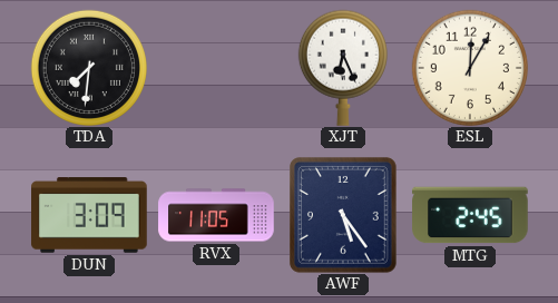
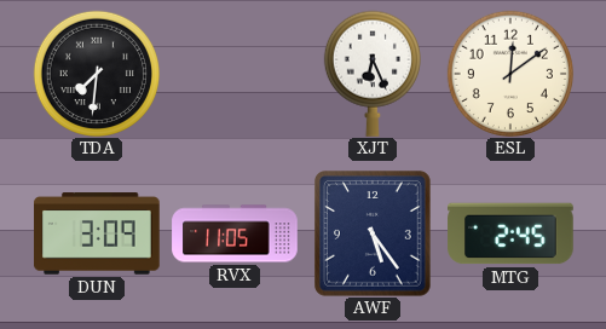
ESL: 12:05 -> 12:09 (510, 74)
